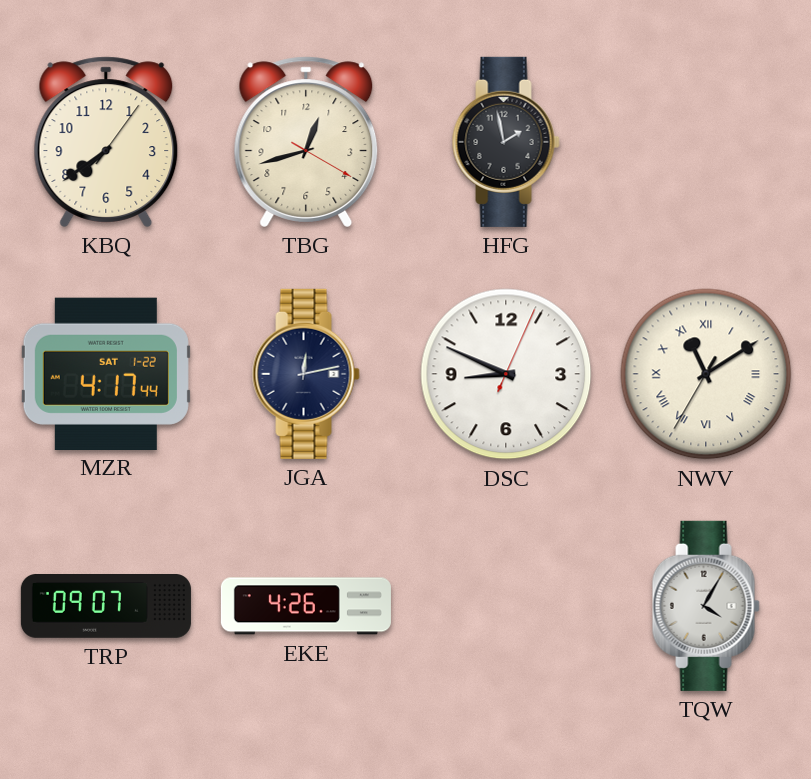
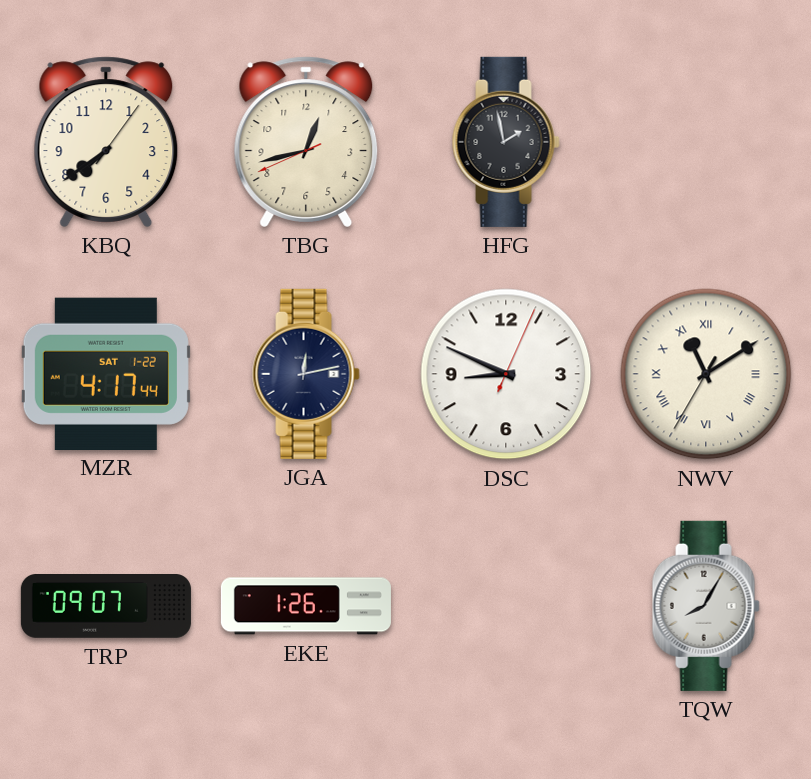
TBG: 12:42:20 -> 12:42:41 (306, 142)
EKE: 4:26 -> 1:26 (306, 606)
TQW: 4:05 -> 8:05 (706, 606)
